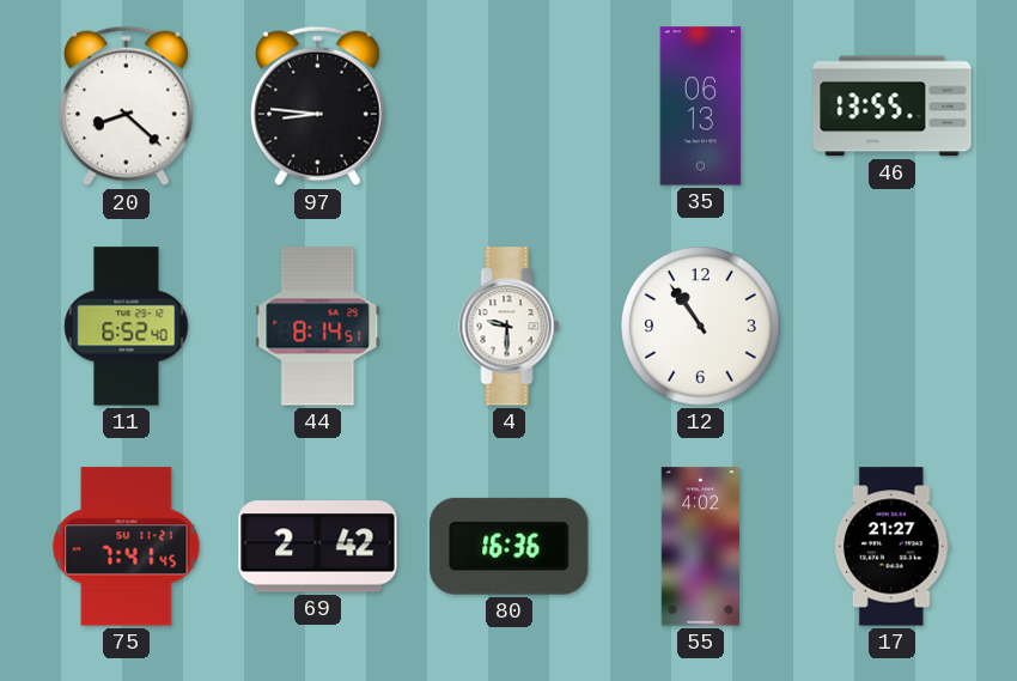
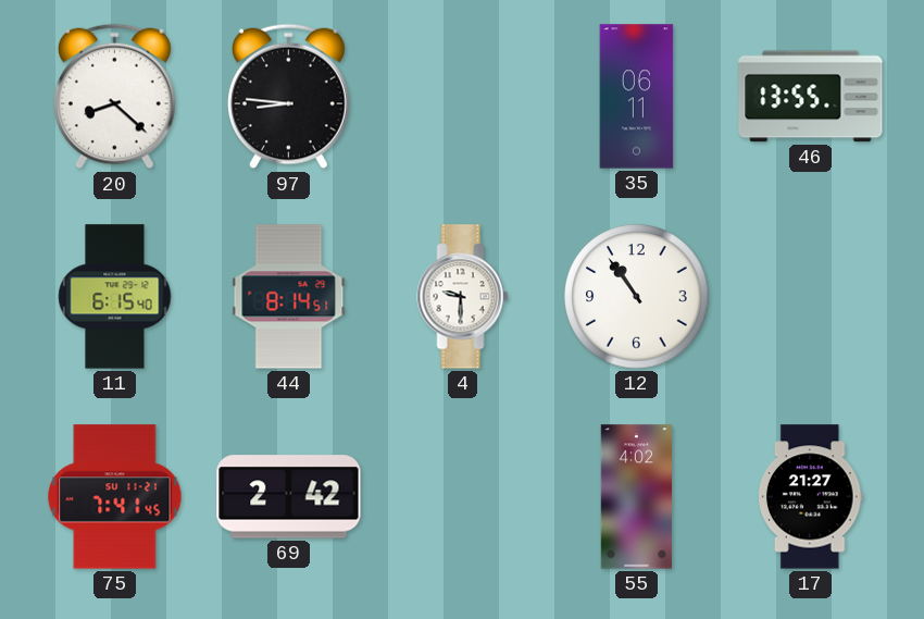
35: 06:13 -> 06:11 (637, 97)
11: 6:52 -> 6:15 (115, 297)
80: 16:36 -> none (510, 546)
